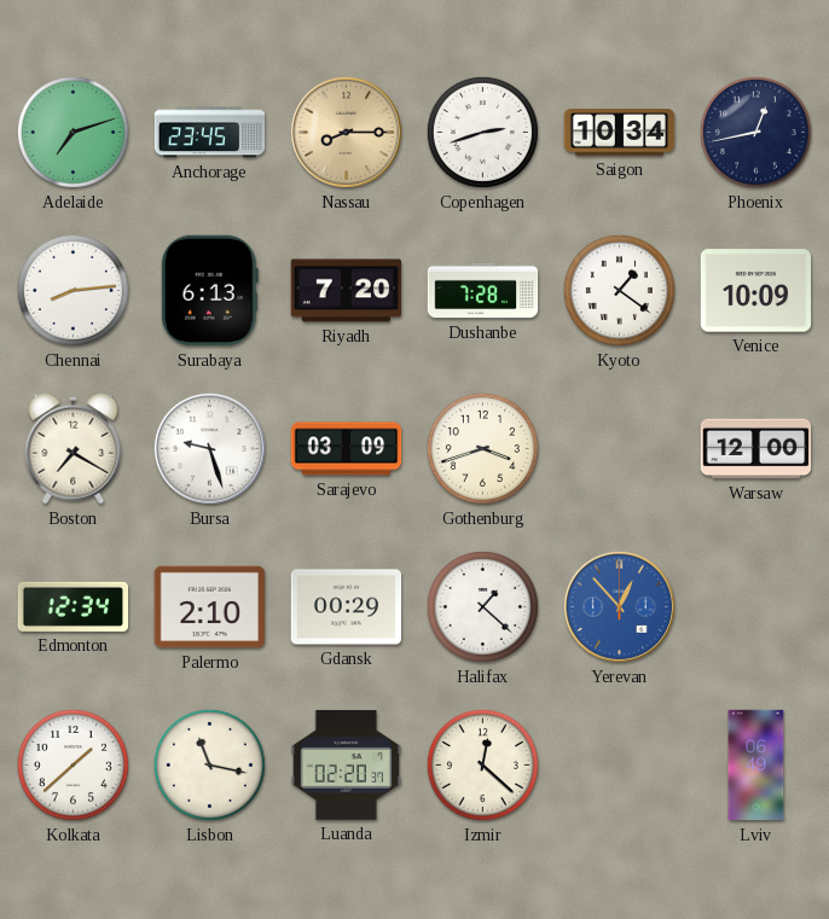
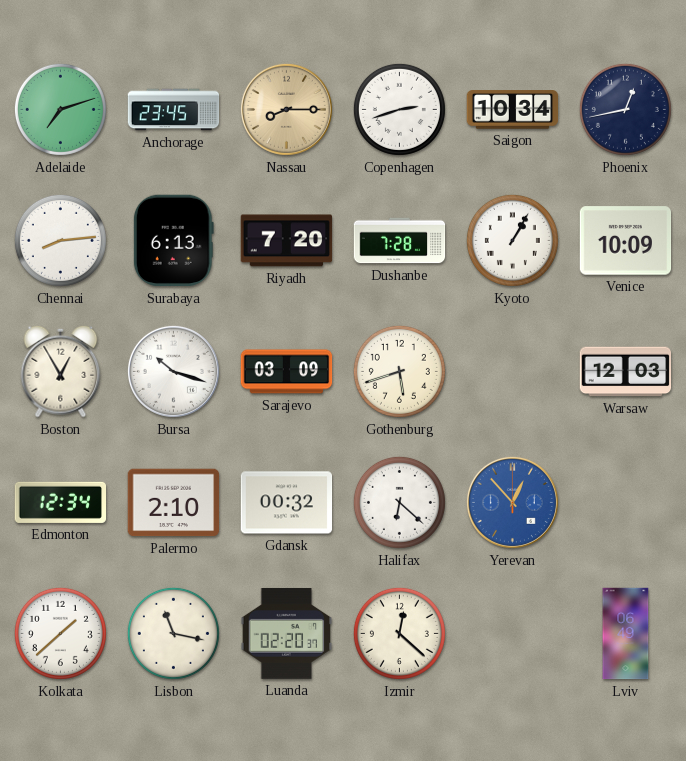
Kyoto: 1:21 -> 1:05 (512, 240)
Boston: 7:20 -> 12:55 (61, 371)
Bursa: 9:27 -> 10:18 (173, 371)
Gothenburg: 3:42 -> 5:42 (399, 371)
Warsaw: 12:00 -> 12:03 (626, 372)
Gdansk: 00:29 -> 00:32 (287, 503)
Halifax: 1:22 -> 6:22 (399, 502)
